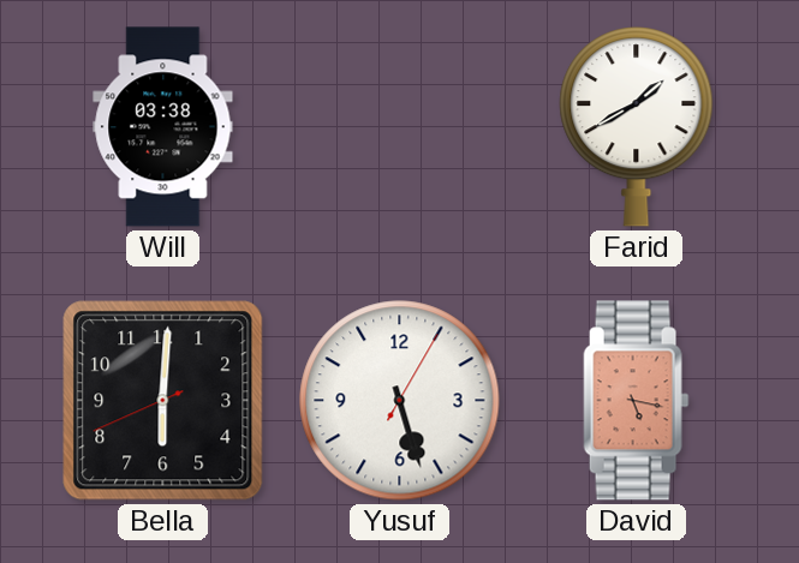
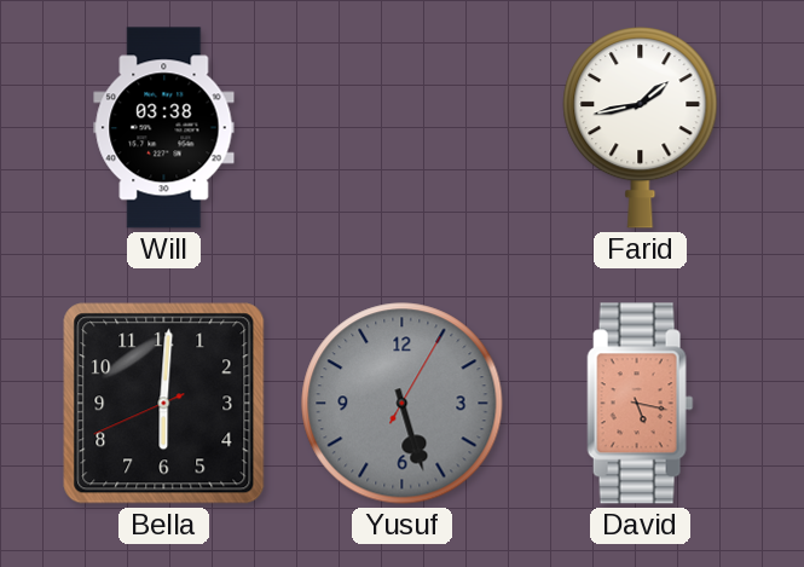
Farid: 1:40 -> 1:43 (641, 128)
Yusuf dial: white -> grey (403, 404)
